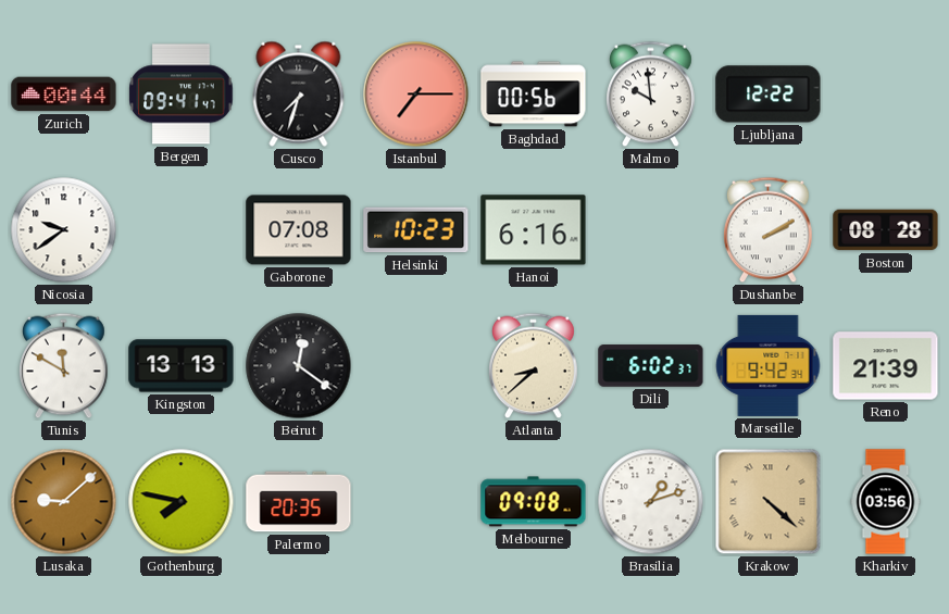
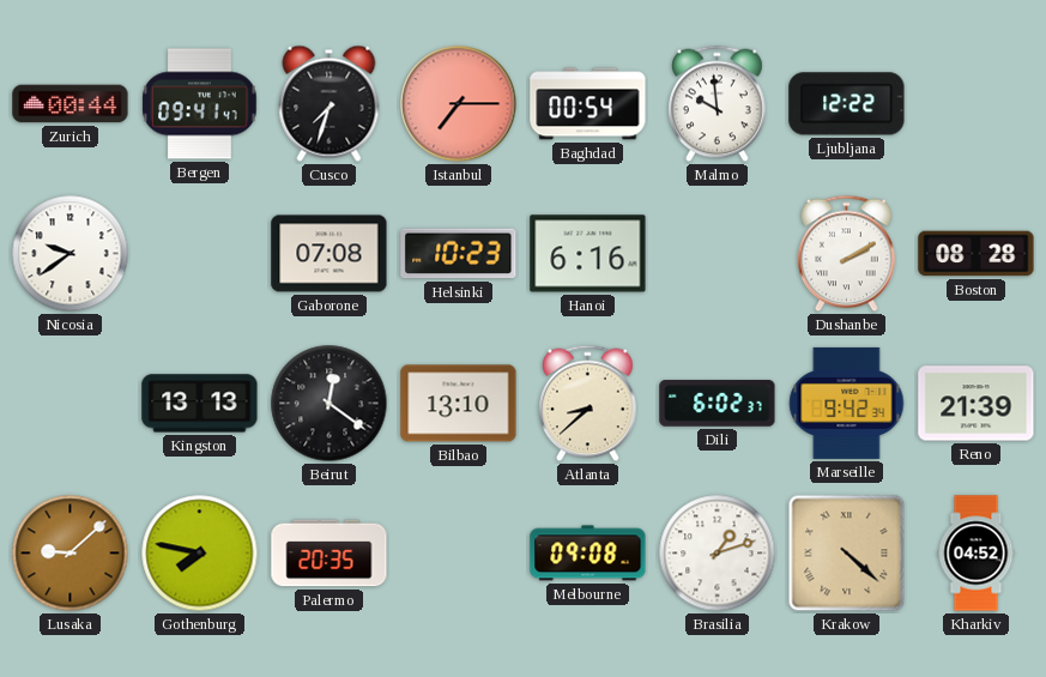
Baghdad: 00:56 -> 00:54 (588, 104)
Tunis: 11:50 -> none (64, 366)
Bilbao: none -> 13:10 (459, 404)
Kharkiv: 03:56 -> 04:52 (977, 554)
